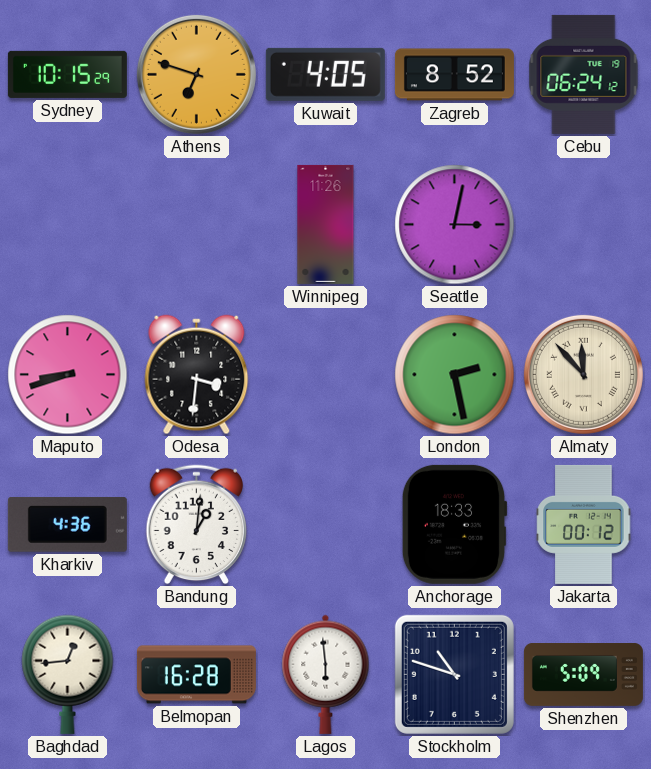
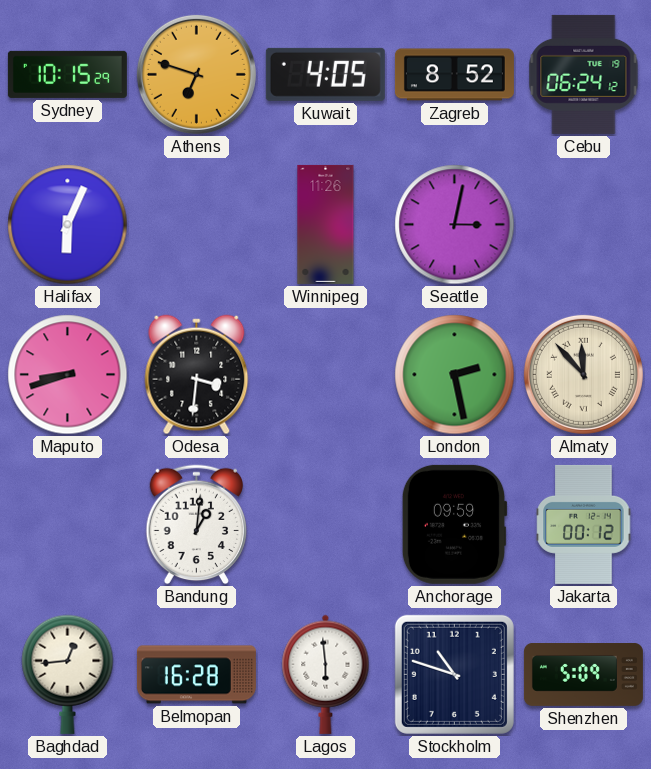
Halifax: none -> 6:04 (68, 225)
Kharkiv: 4:36 -> none (67, 524)
Anchorage: 18:33 -> 09:59 (454, 524)
